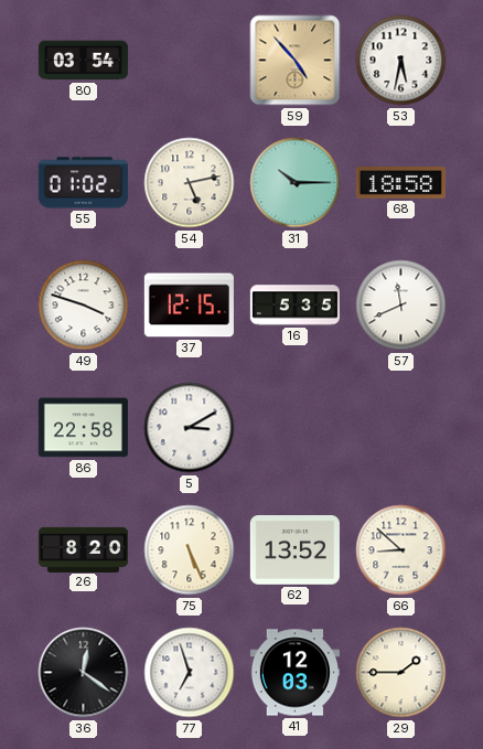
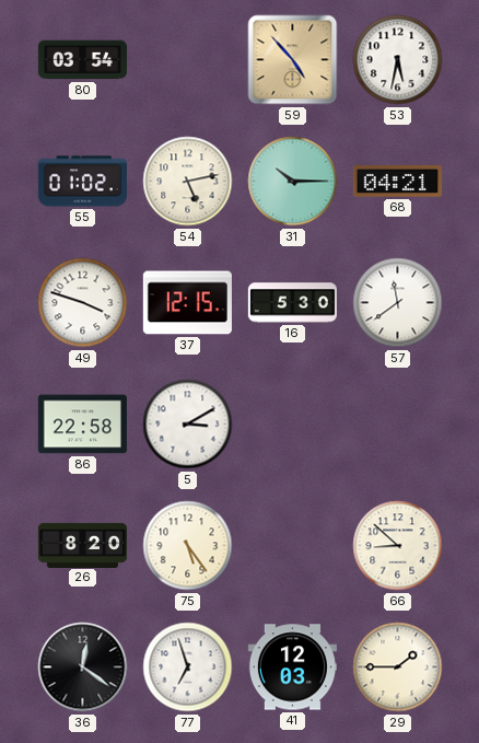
68: 18:58 -> 04:21 (397, 182)
16: 5:35 -> 5:30 (292, 303)
57: 11:41 -> 11:39 (398, 303)
75: 5:26 -> 5:24 (188, 546)
62: 13:52 -> none (294, 550)
